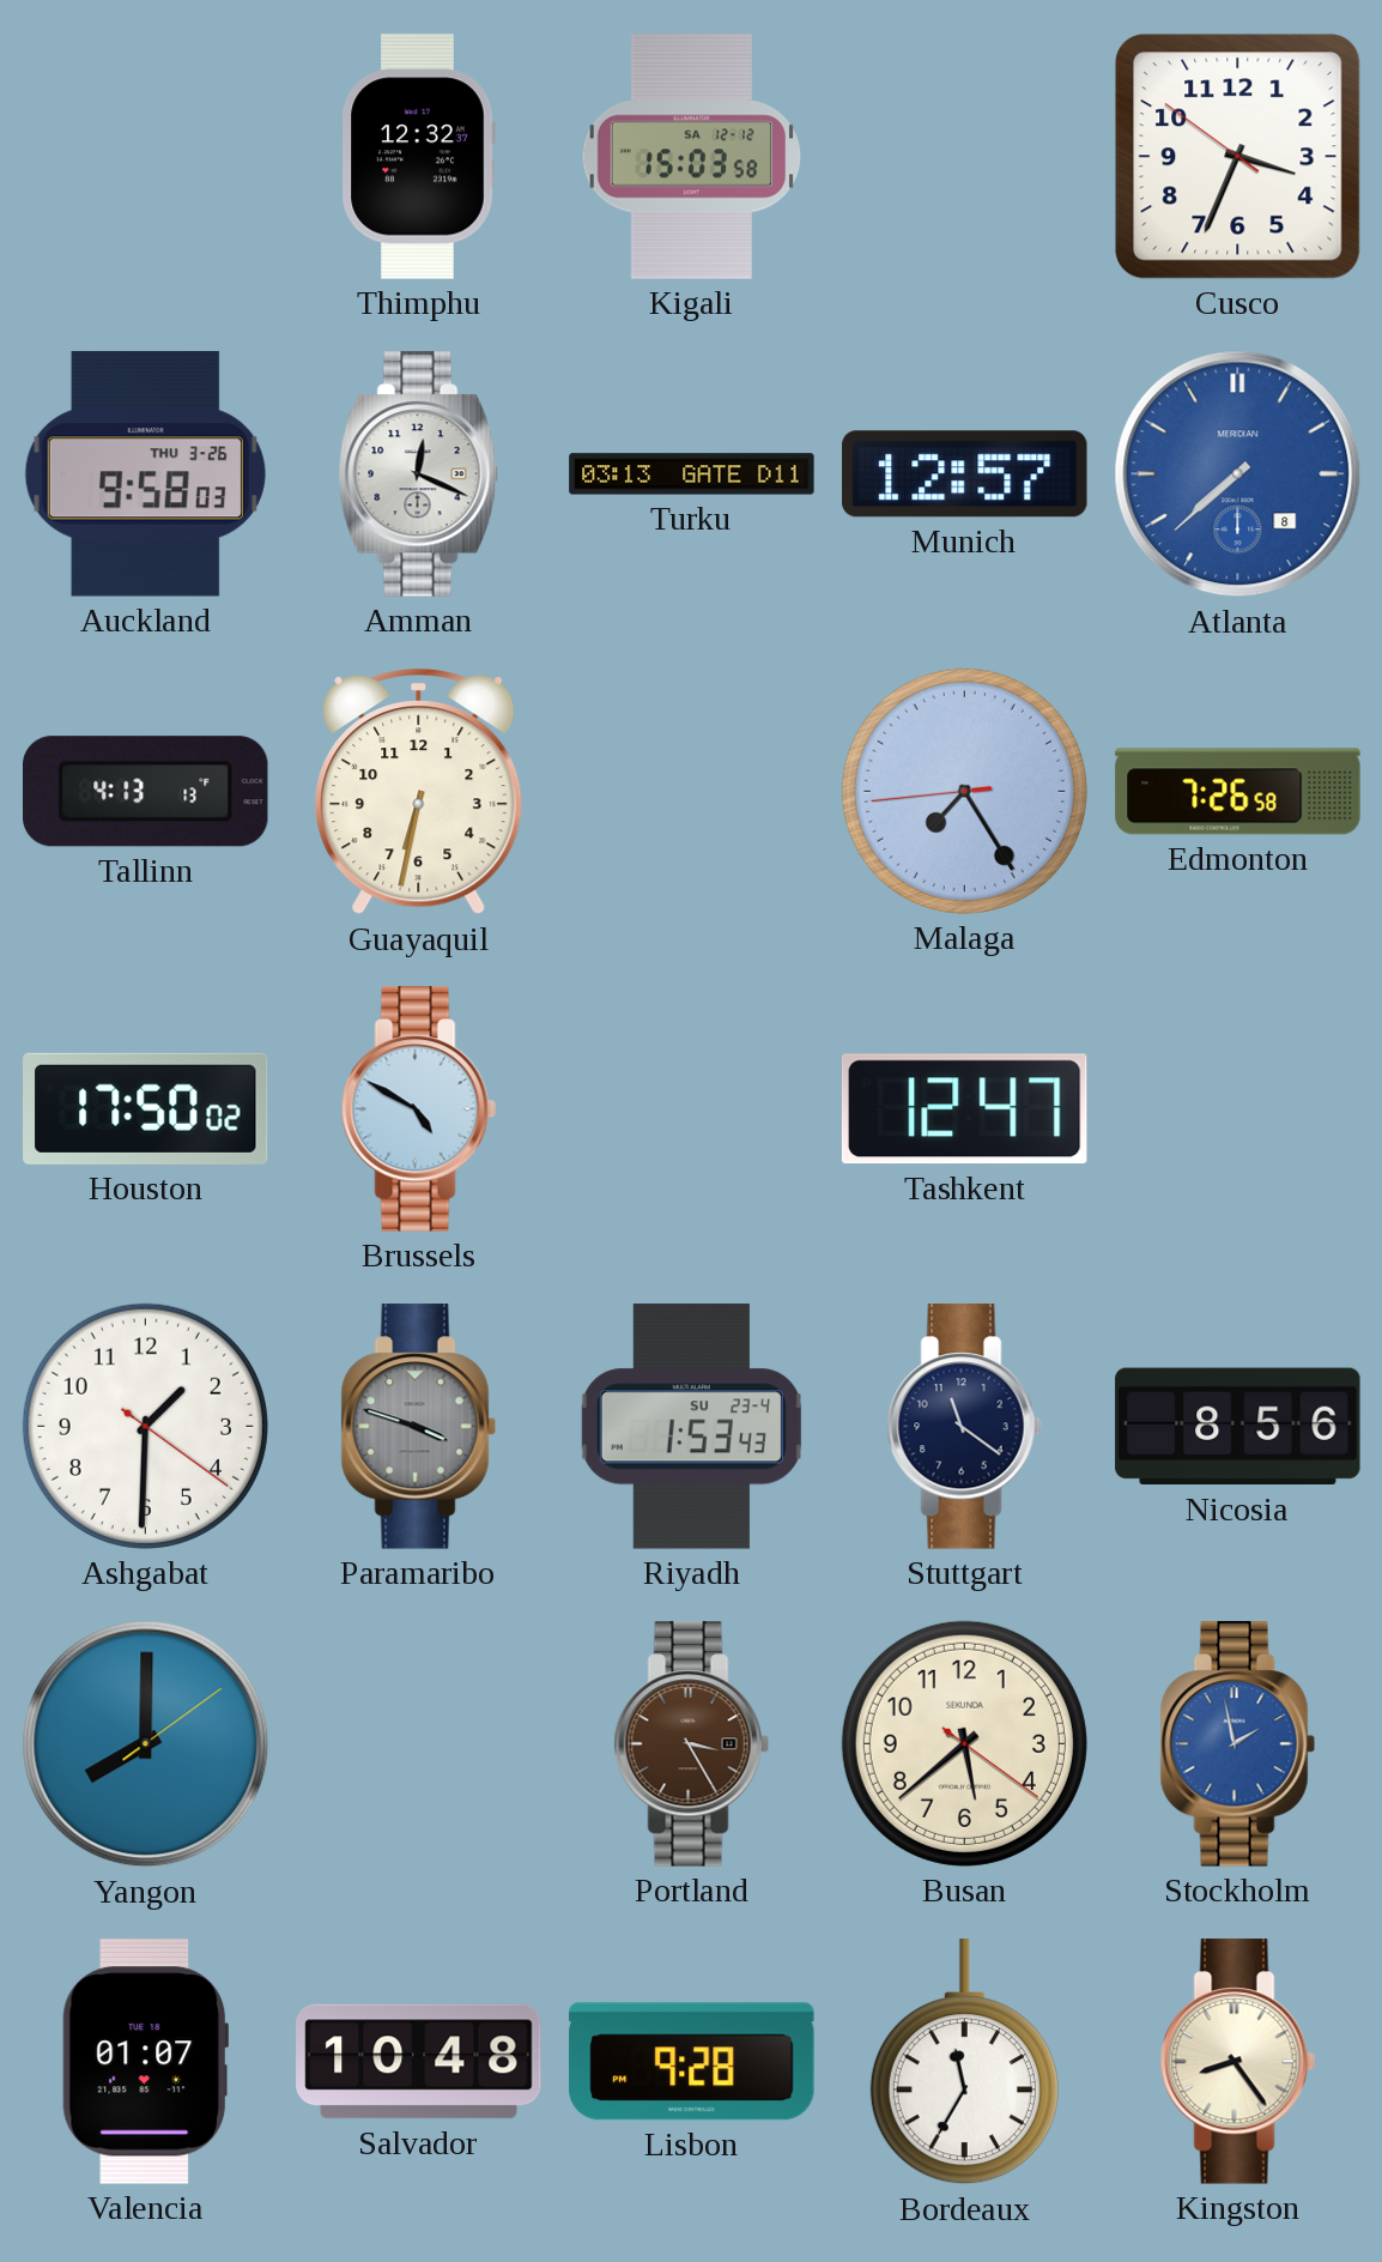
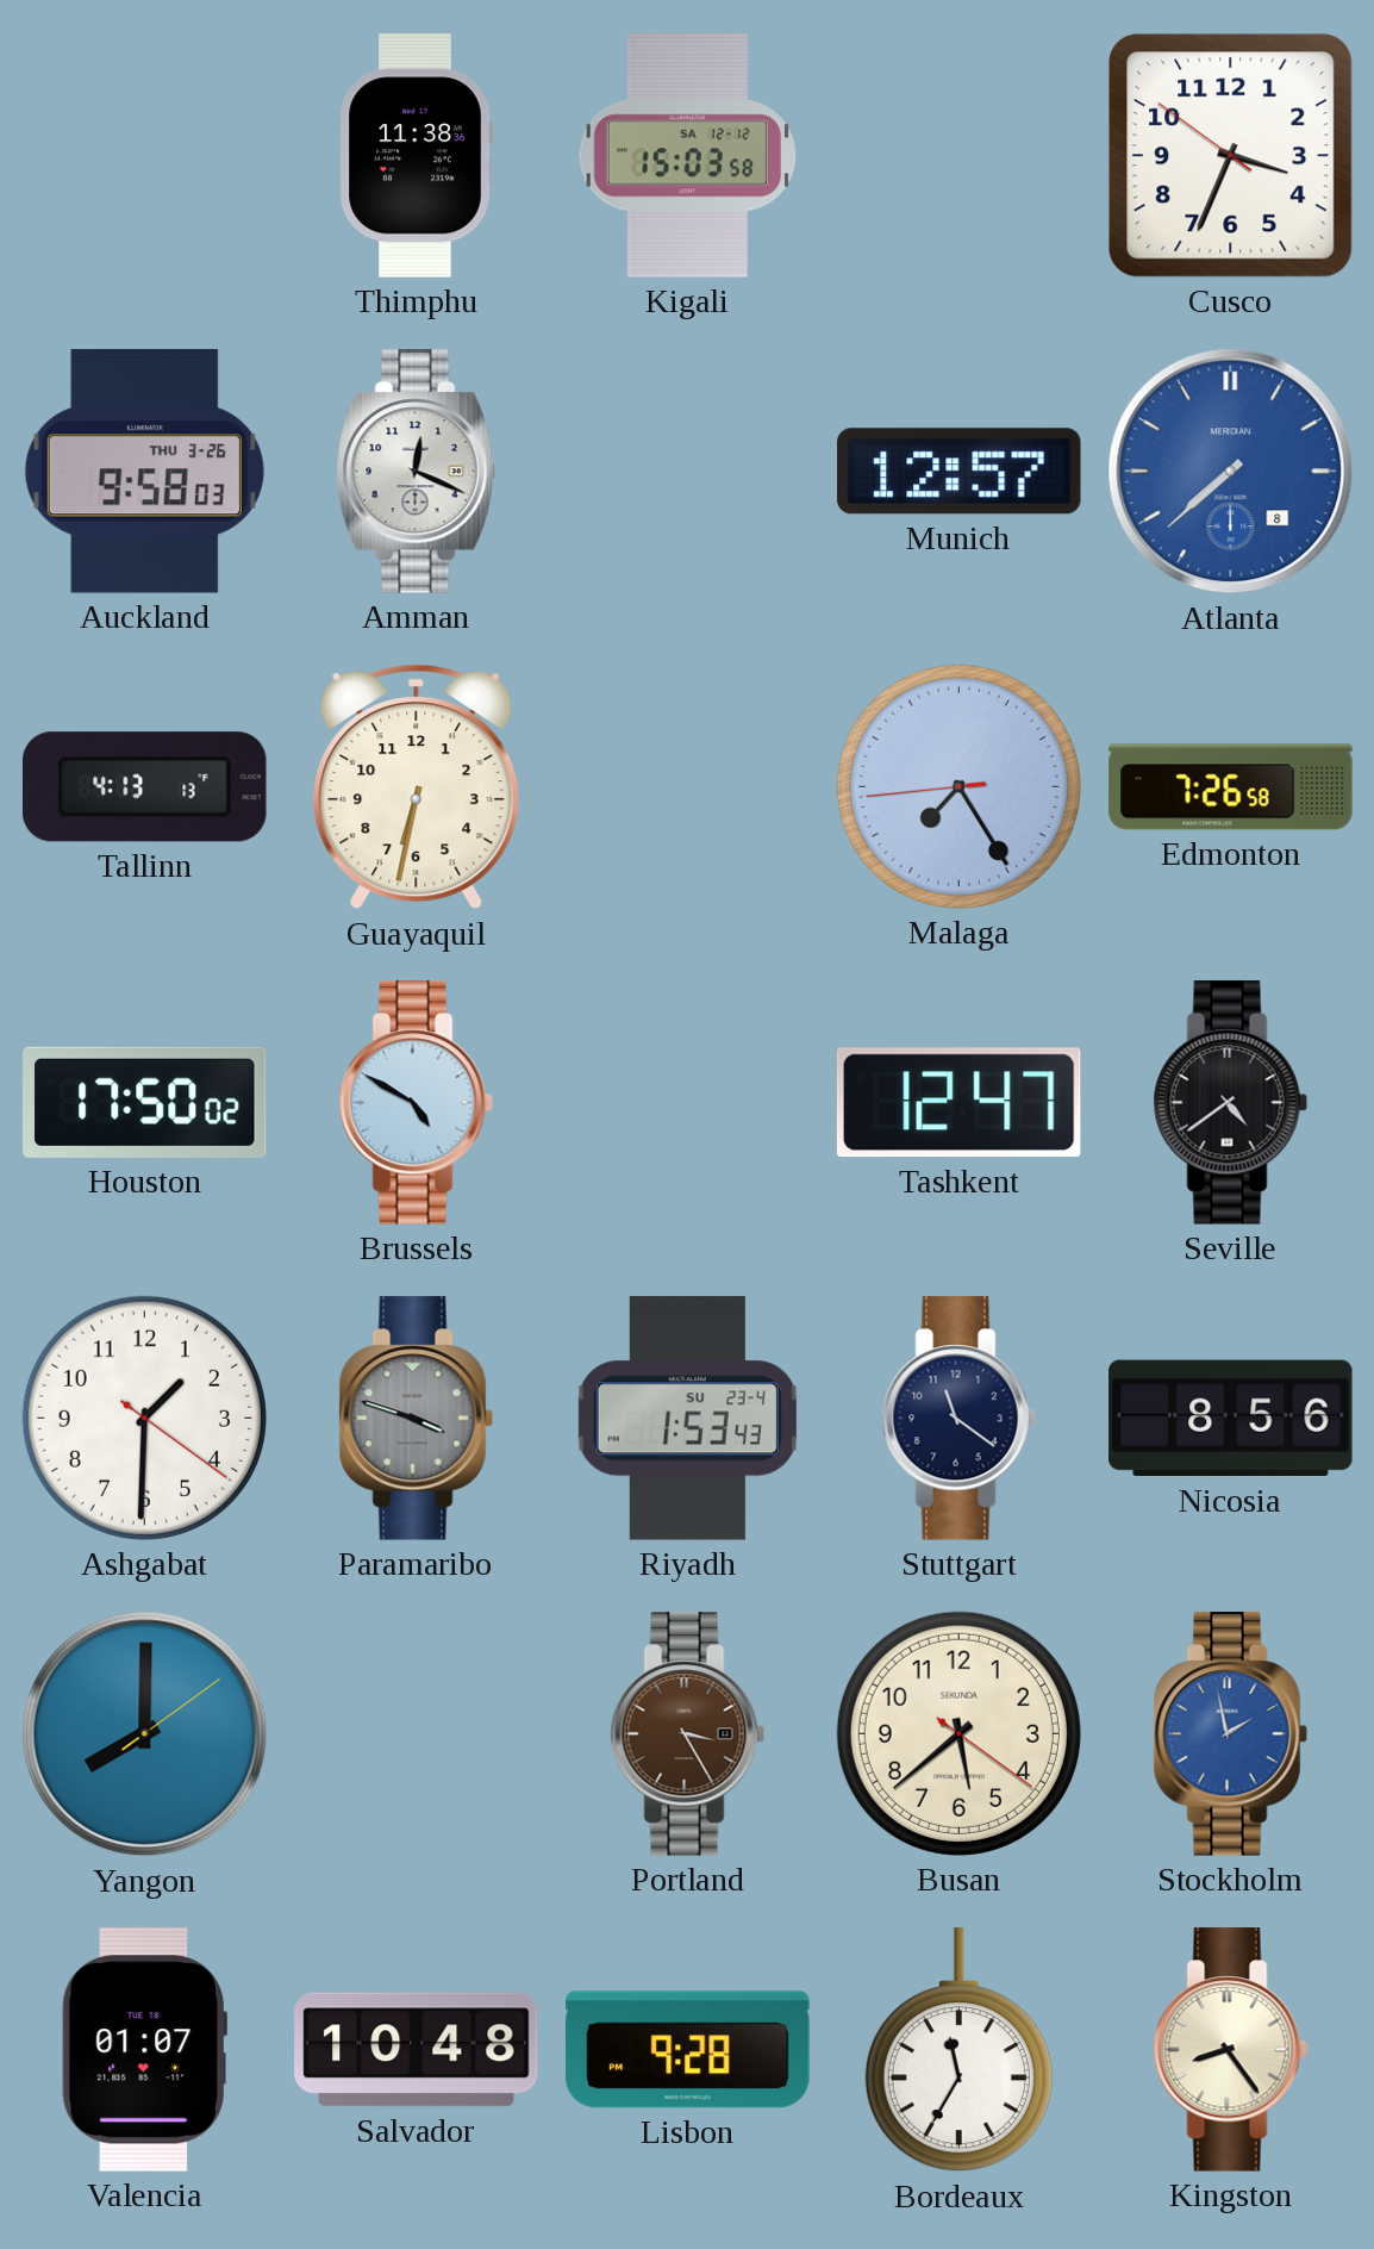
Thimphu: 12:32 -> 11:38 (416, 156)
Turku: 03:13 -> none (692, 474)
Seville: none -> 4:39 (1230, 1103)
